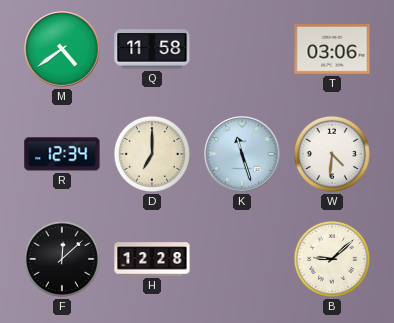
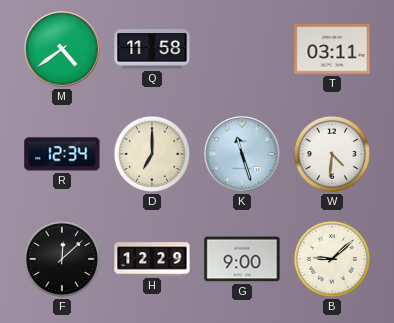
T: 03:06 -> 03:11 (332, 50)
H: 12:28 -> 12:29 (152, 259)
G: none -> 9:00 (242, 259)
